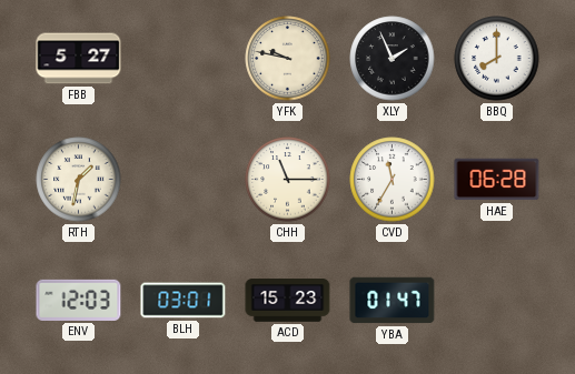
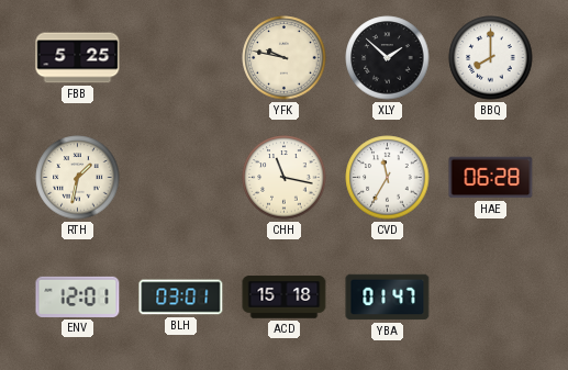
FBB: 5:27 -> 5:25 (78, 58)
XLY: 1:56 -> 1:52 (388, 58)
CHH: 11:15 -> 11:17 (285, 178)
ENV: 12:03 -> 12:01 (78, 296)
ACD: 15:23 -> 15:18 (285, 298)
